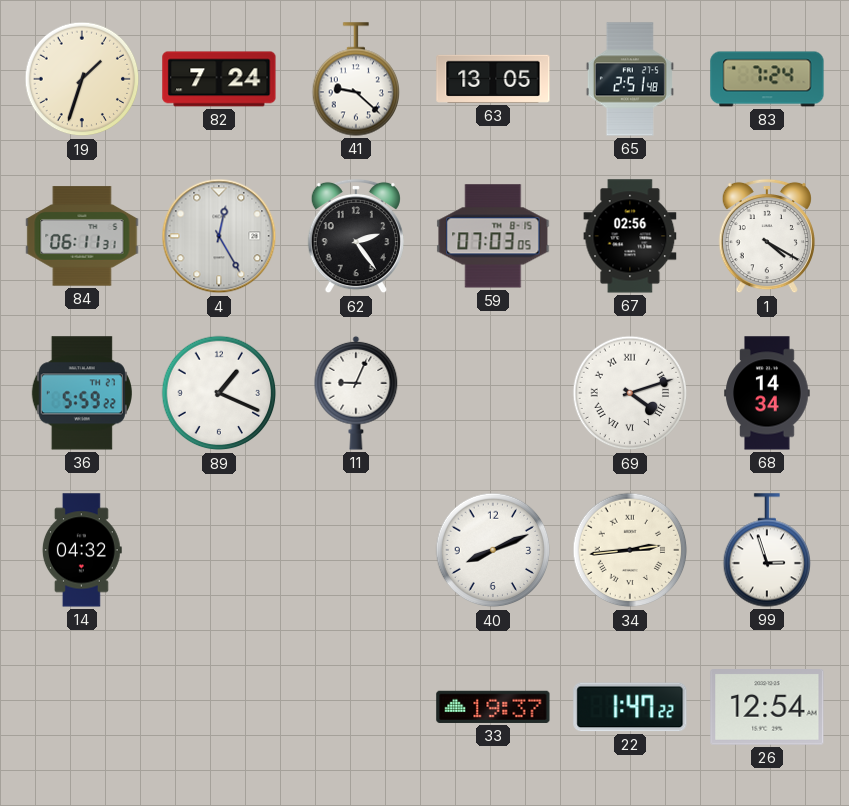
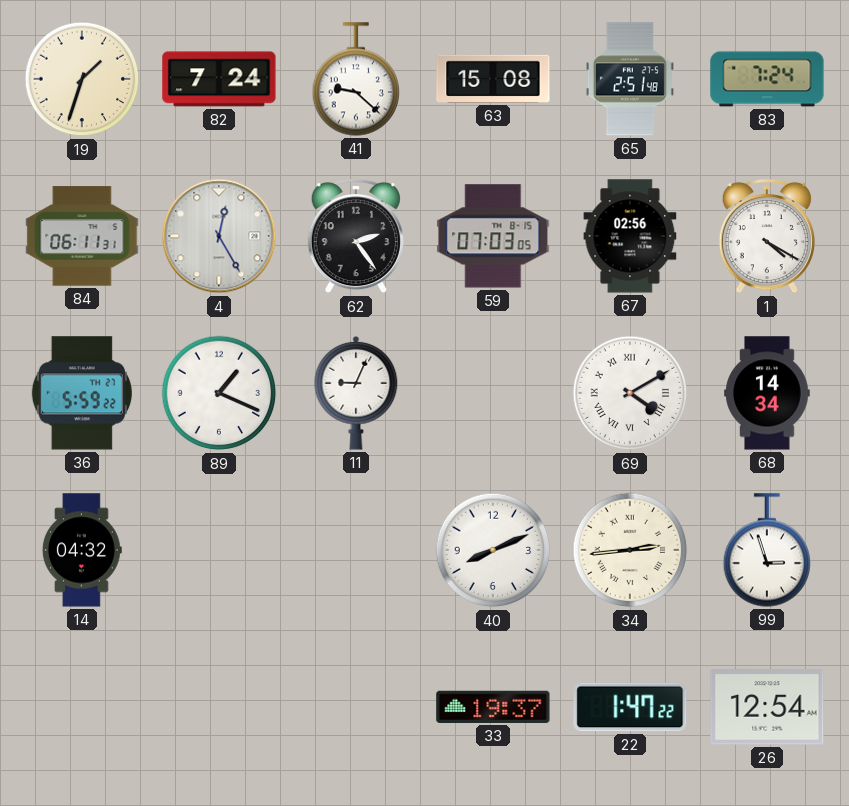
63: 13:05 -> 15:08 (493, 79)
69: 4:12 -> 4:10 (630, 393)
